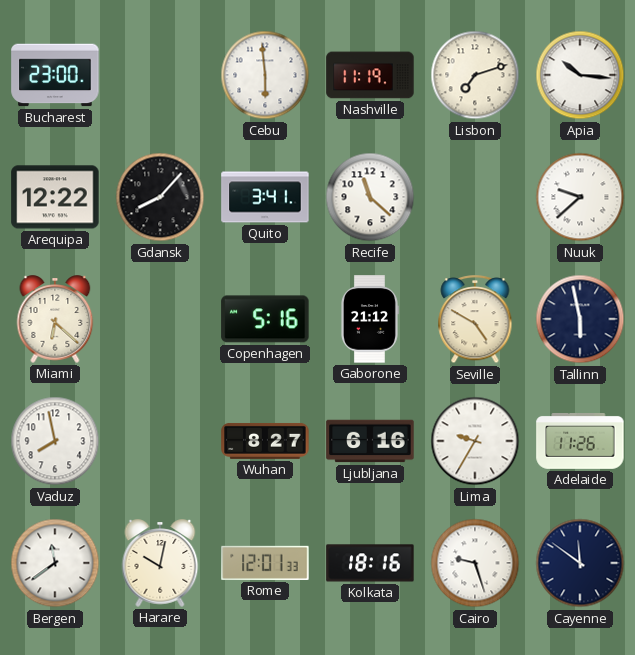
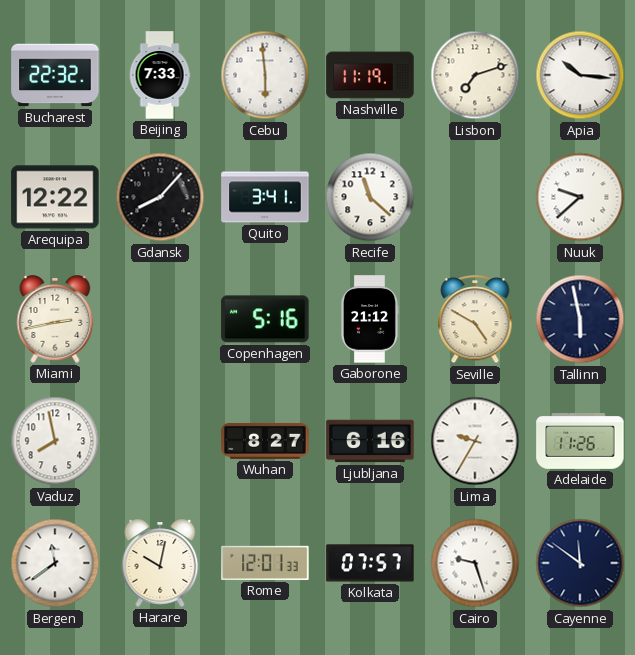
Bucharest: 23:00 -> 22:32 (55, 75)
Beijing: none -> 7:33 (160, 75)
Miami: 6:22 -> 2:43 (55, 319)
Kolkata: 18:16 -> 07:57 (370, 563)
